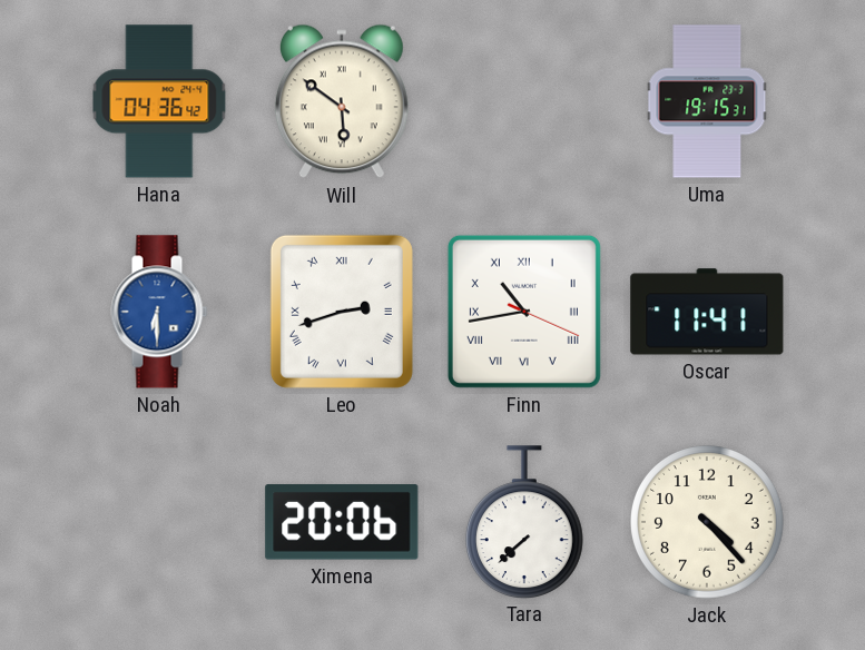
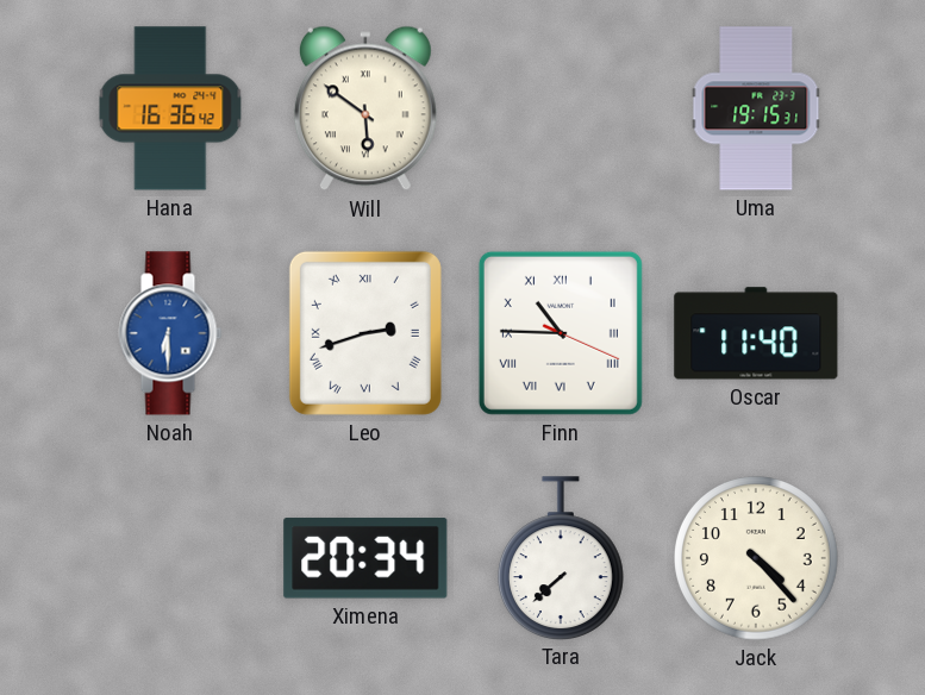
Hana: 04:36 -> 16:36 (170, 108)
Finn: 10:43 -> 10:45 (561, 333)
Oscar: 11:41 -> 11:40 (756, 333)
Ximena: 20:06 -> 20:34 (365, 558)
